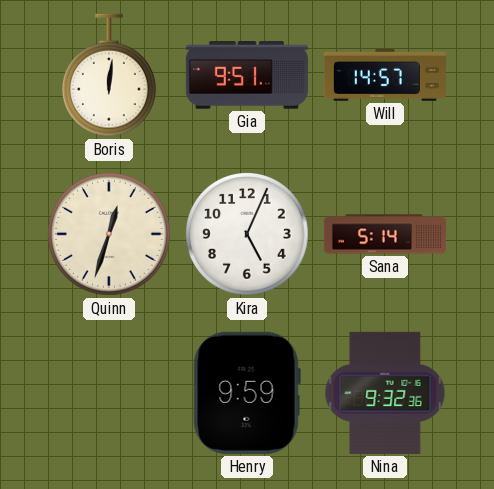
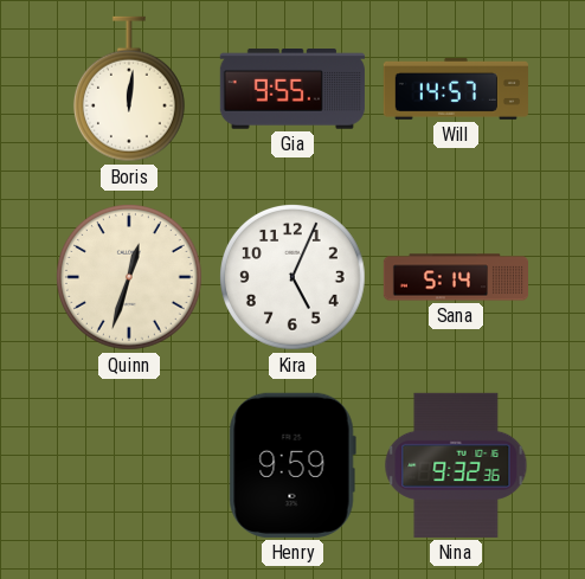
Gia: 9:51 -> 9:55 (292, 90)
